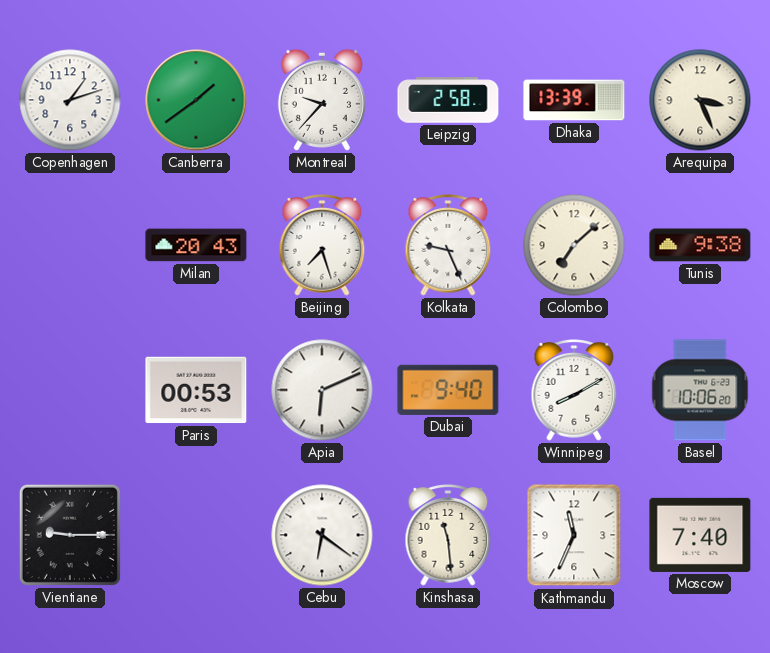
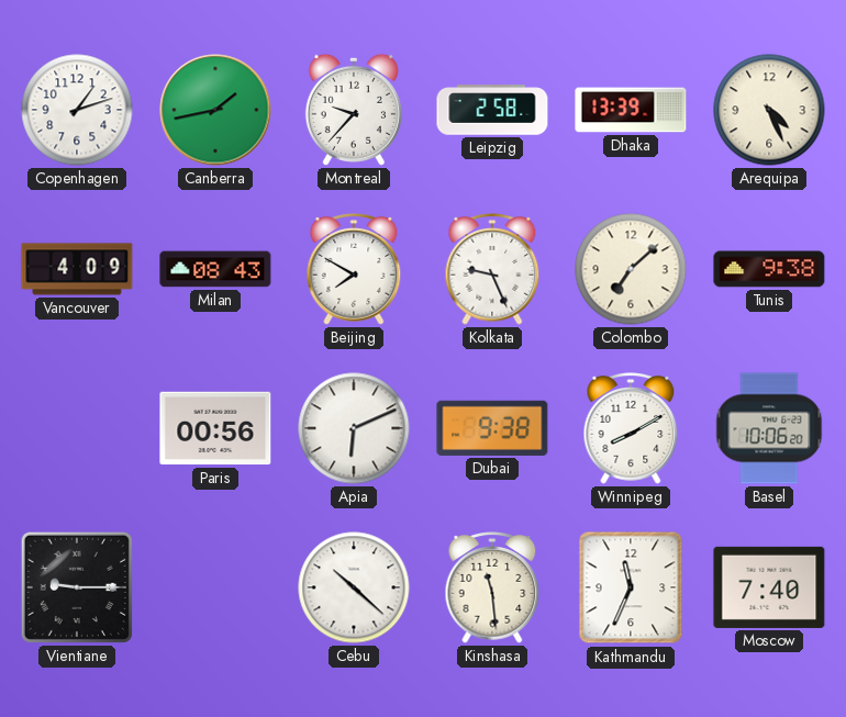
Canberra: 1:39 -> 1:43 (215, 110)
Arequipa: 3:26 -> 4:26 (769, 110)
Vancouver: none -> 4:09 (77, 269)
Milan: 20:43 -> 08:43 (215, 269)
Beijing: 7:27 -> 7:50 (354, 269)
Paris: 00:53 -> 00:56 (215, 428)
Dubai: 9:40 -> 9:38 (492, 428)
Cebu: 6:21 -> 10:22 (354, 587)
